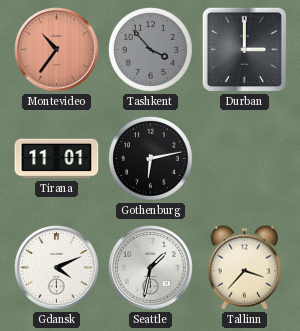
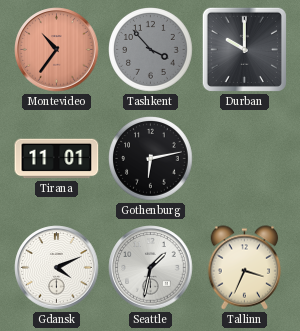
Durban: 3:00 -> 10:00 (244, 49)
Tallinn: 3:37 -> 3:34 (245, 268)
